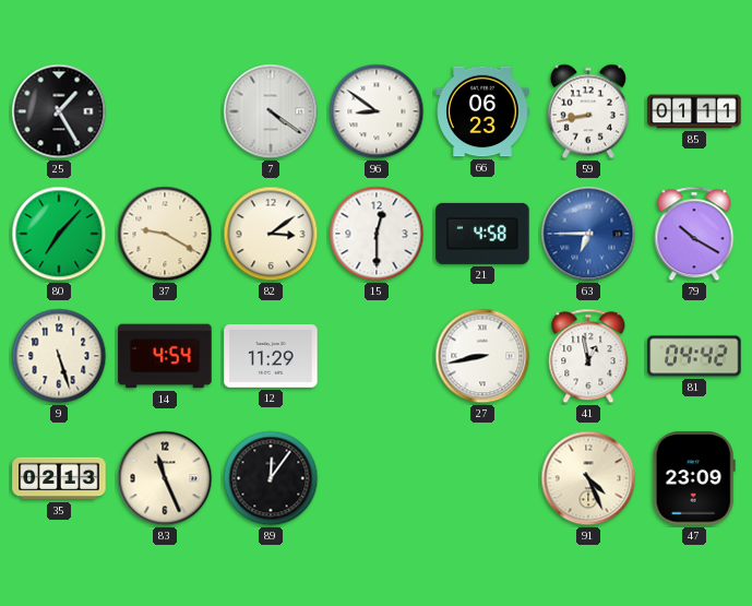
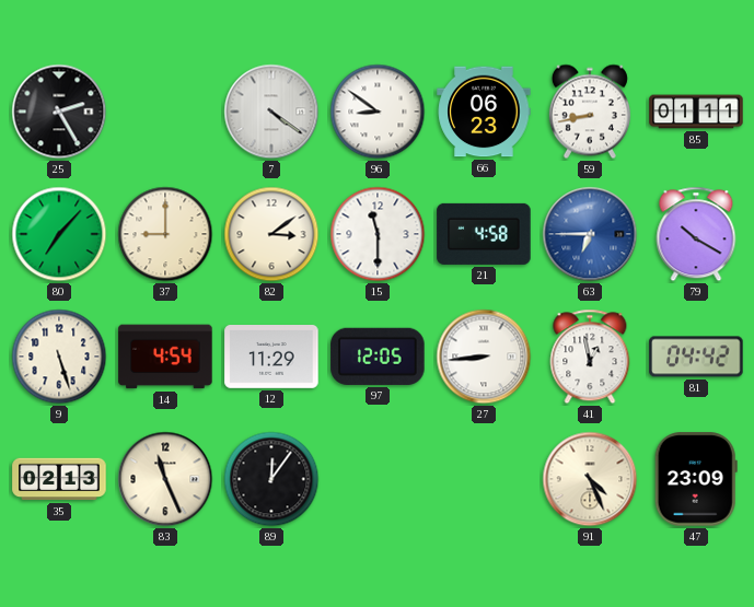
25: 1:25 -> 2:25 (59, 112)
37: 9:20 -> 9:00 (165, 234)
15: 12:30 -> 11:30 (378, 234)
97: none -> 12:05 (378, 357)
27: 8:43 -> 8:44 (484, 357)
